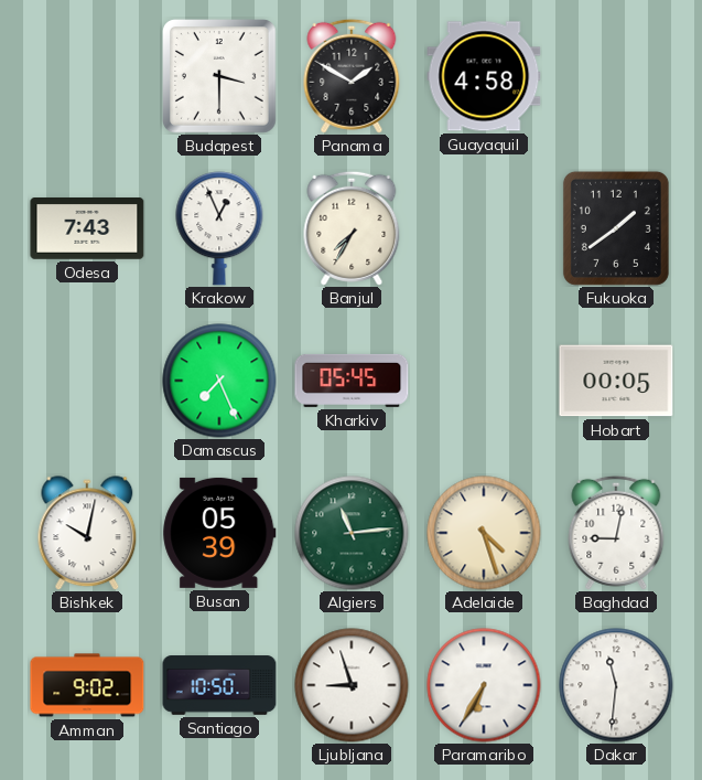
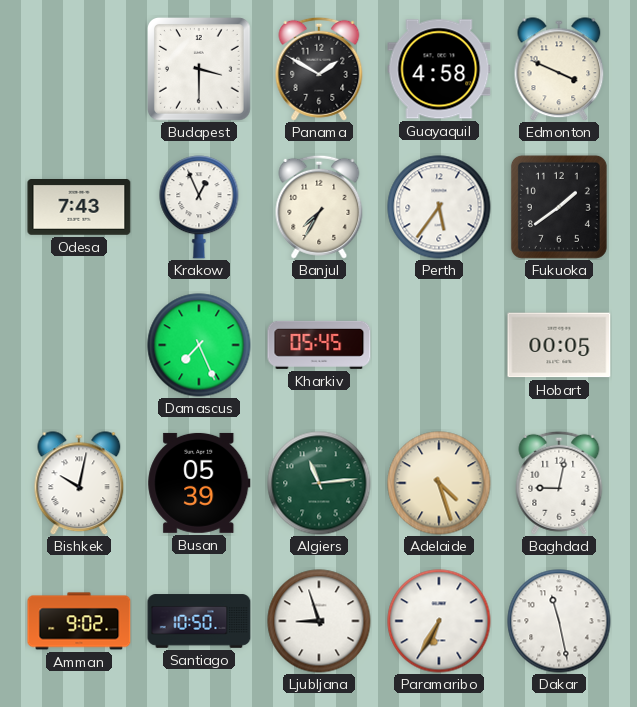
Edmonton: none -> 3:49 (559, 69)
Perth: none -> 5:36 (439, 207)
Dakar: 11:31 -> 11:28 (559, 621)
